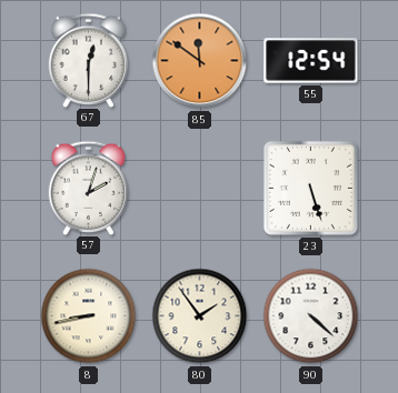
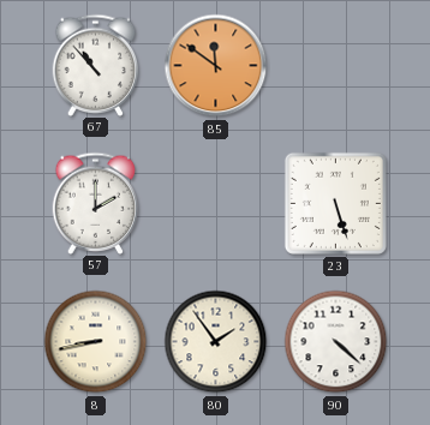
67: 12:30 -> 10:53 (96, 65)
55: 12:54 -> none (311, 61)
57: 2:03 -> 2:00 (96, 203)
